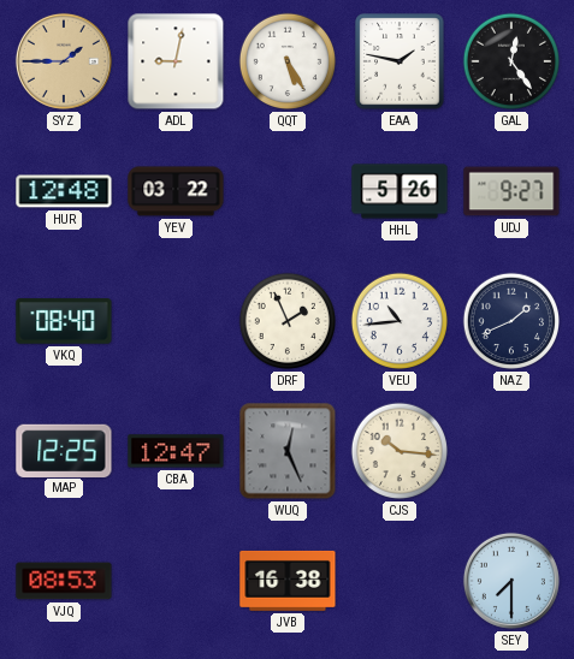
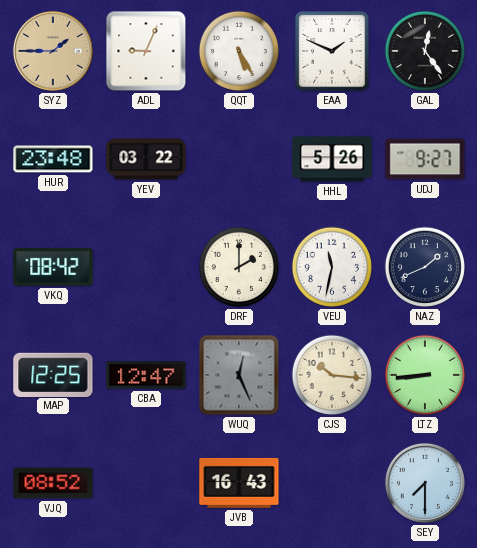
ADL: 9:02 -> 9:04 (146, 51)
EAA: 1:47 -> 1:49 (332, 51)
HUR: 12:48 -> 23:48 (53, 159)
VKQ: 08:40 -> 08:42 (53, 267)
DRF: 1:56 -> 2:00 (239, 267)
VEU: 10:44 -> 11:32 (332, 267)
LTZ: none -> 8:44 (425, 375)
VJQ: 08:53 -> 08:52 (53, 483)
JVB: 16:38 -> 16:43 (239, 483)
